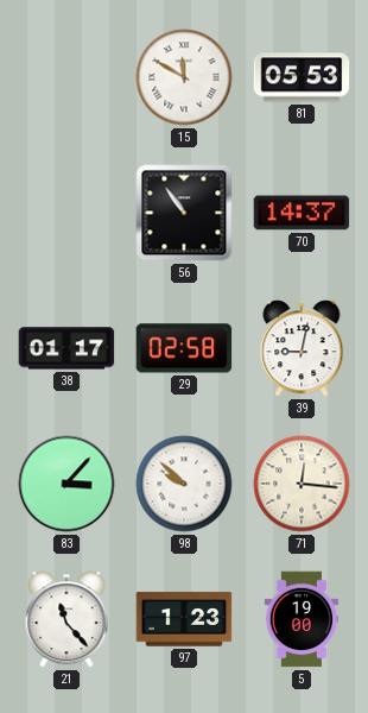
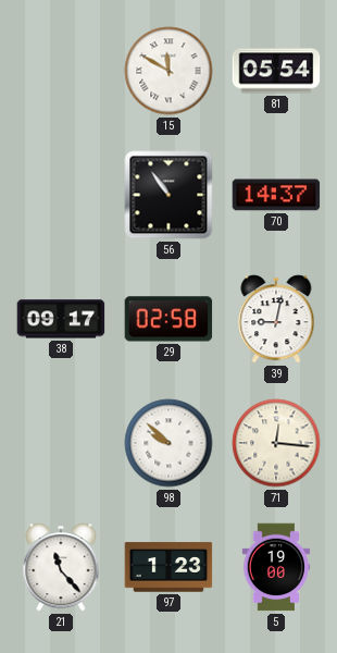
81: 05:53 -> 05:54 (276, 71)
38: 01:17 -> 09:17 (61, 319)
83: 3:07 -> none (66, 484)
